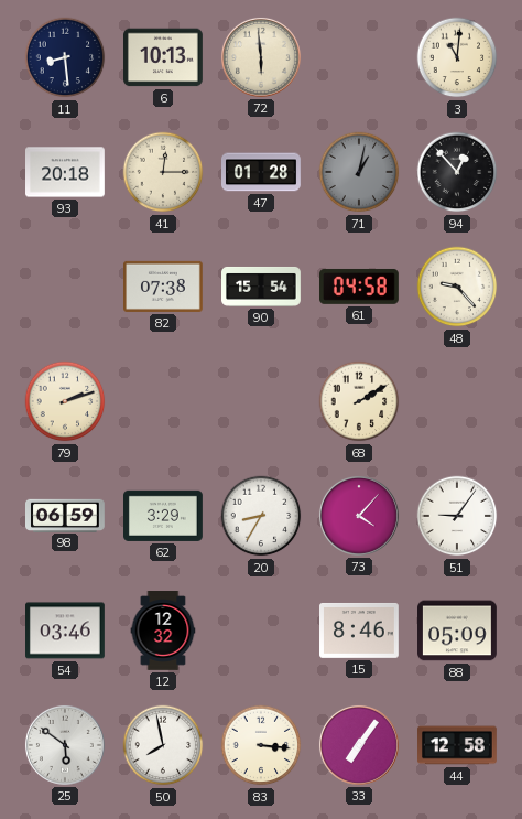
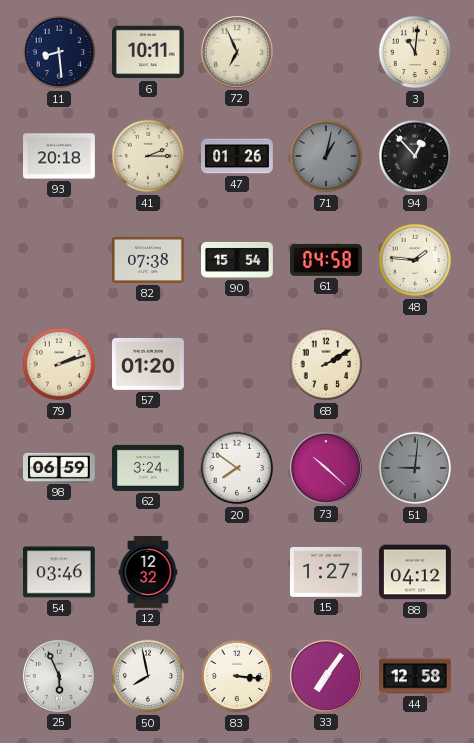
6: 10:13 -> 10:11 (149, 52)
72: 5:59 -> 6:56 (237, 52)
41: 12:15 -> 2:15 (148, 156)
47: 01:28 -> 01:26 (238, 156)
48: 9:23 -> 1:46 (415, 260)
57: none -> 01:20 (148, 364)
62: 3:29 -> 3:24 (149, 468)
20: 8:35 -> 7:51 (237, 468)
73: 4:07 -> 10:22 (326, 468)
51: 9:06 -> 9:01 (415, 468)
51 dial: white -> grey (415, 468)
15: 8:46 -> 1:27 (327, 572)
88: 05:09 -> 04:12 (416, 572)
25: 5:51 -> 5:56 (59, 676)
